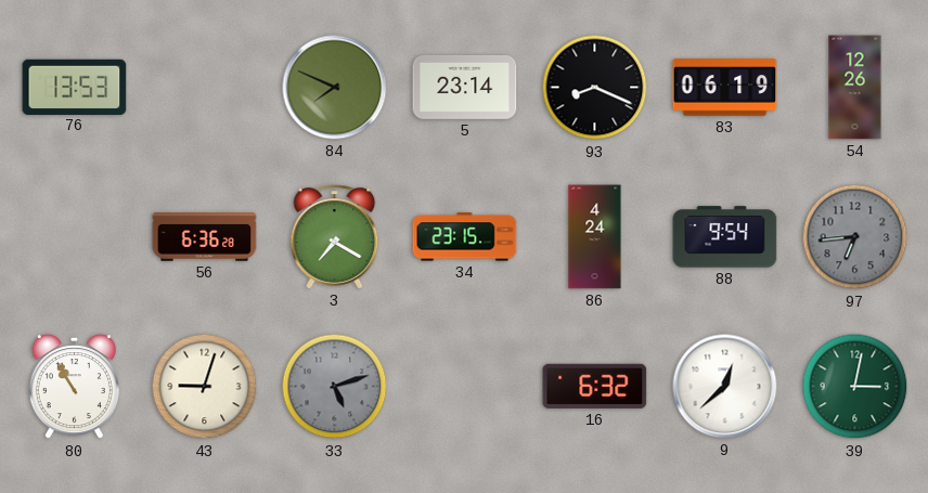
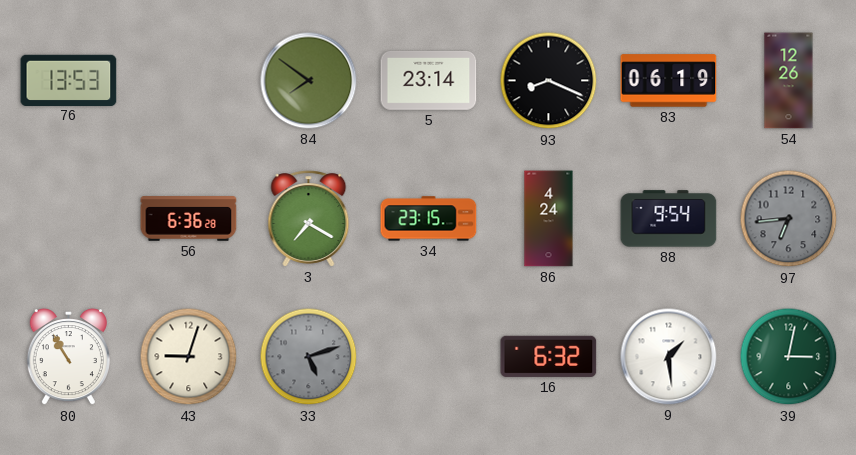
84: 7:49 -> 7:51 (309, 81)
9: 12:38 -> 1:29 (669, 357)
